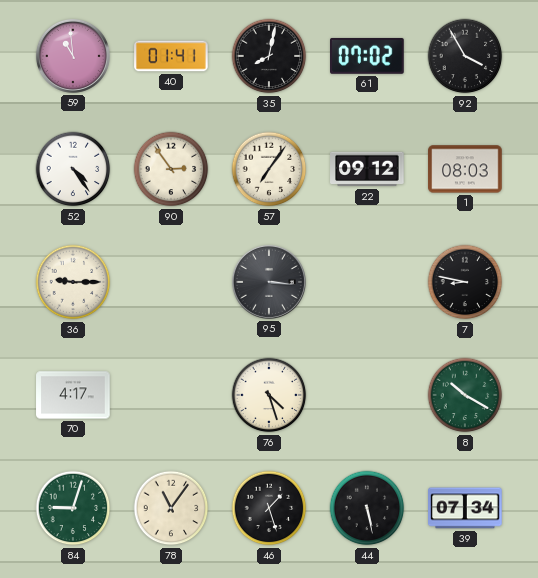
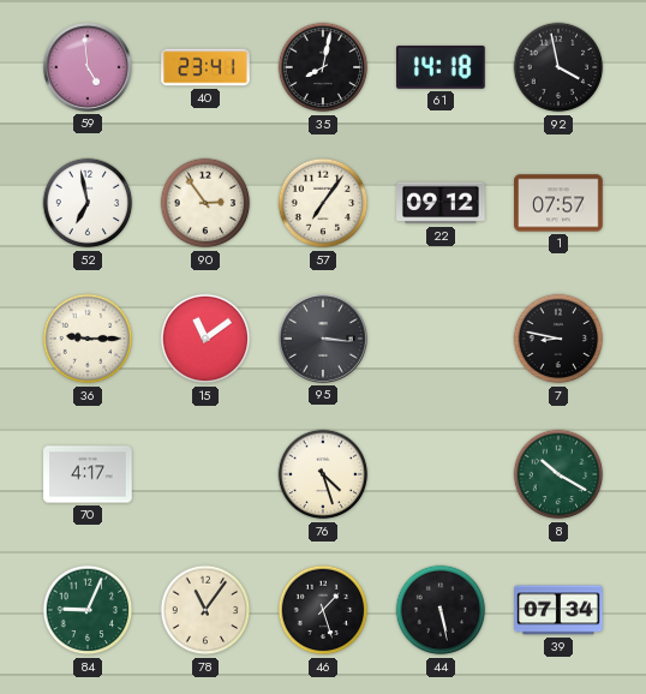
59: 10:59 -> 4:59 (88, 67)
40: 01:41 -> 23:41 (205, 67)
61: 07:02 -> 14:18 (442, 67)
92: 3:55 -> 3:58 (558, 67)
52: 4:24 -> 6:58 (88, 203)
1: 08:03 -> 07:57 (558, 203)
15: none -> 11:09 (205, 339)
84: 9:03 -> 9:04 (88, 610)
